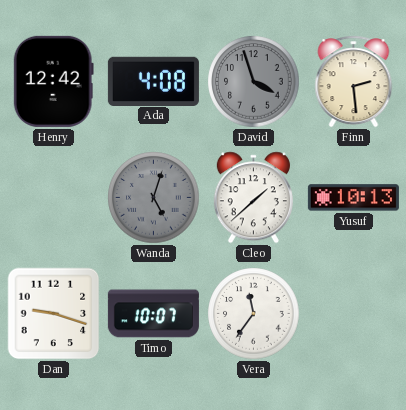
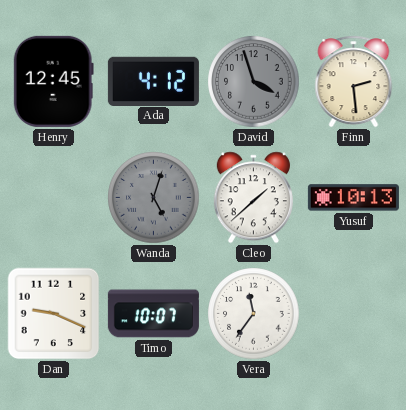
Henry: 12:42 -> 12:45 (53, 81)
Ada: 4:08 -> 4:12 (153, 81)
Dan: 9:18 -> 9:19 (54, 314)
